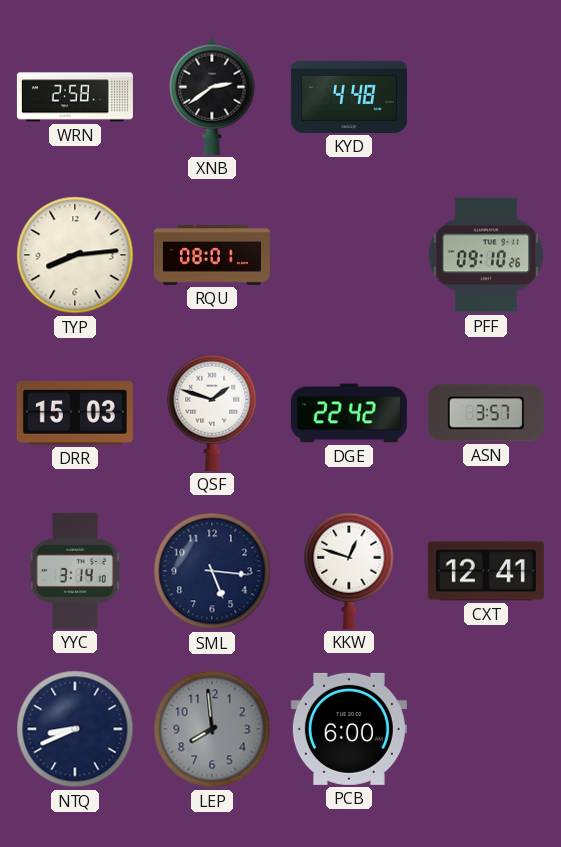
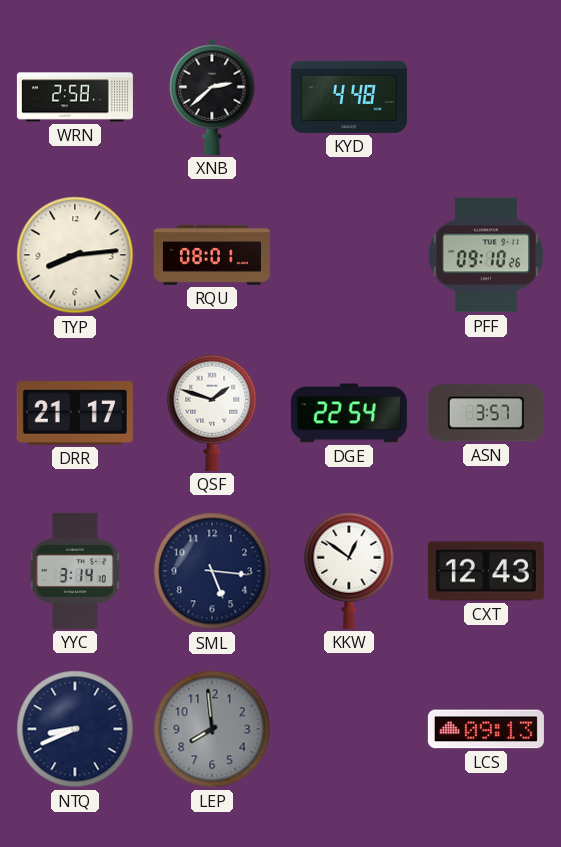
XNB: 2:39 -> 2:38 (212, 97)
DRR: 15:03 -> 21:17 (75, 413)
DGE: 22:42 -> 22:54 (349, 413)
KKW: 12:48 -> 12:51 (349, 571)
CXT: 12:41 -> 12:43 (486, 571)
PCB: 6:00 -> none (349, 729)
LCS: none -> 09:13 (486, 729)
